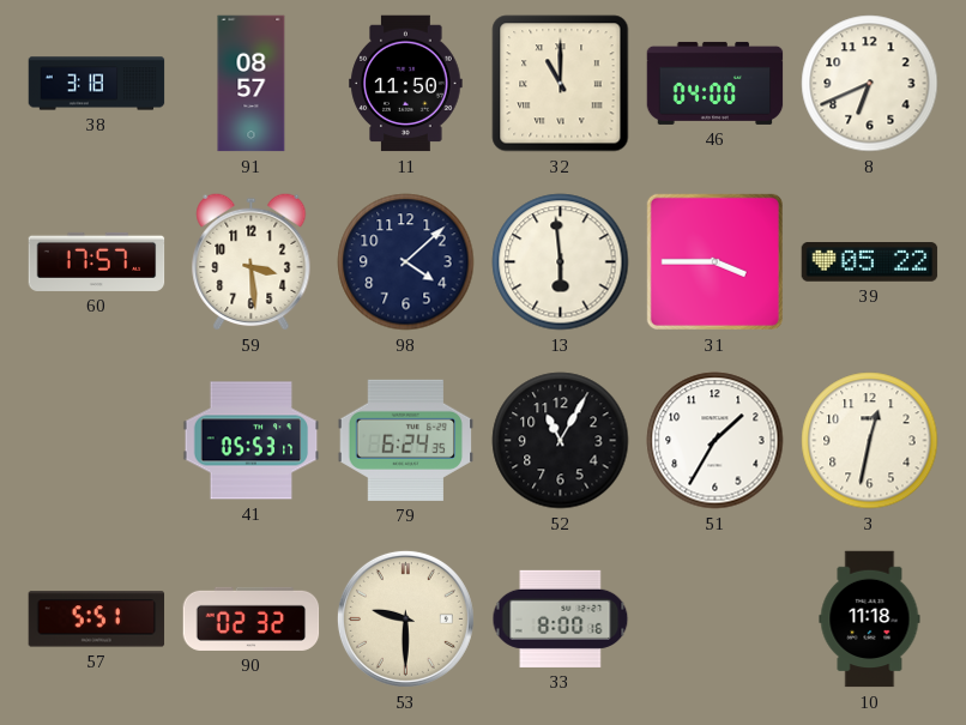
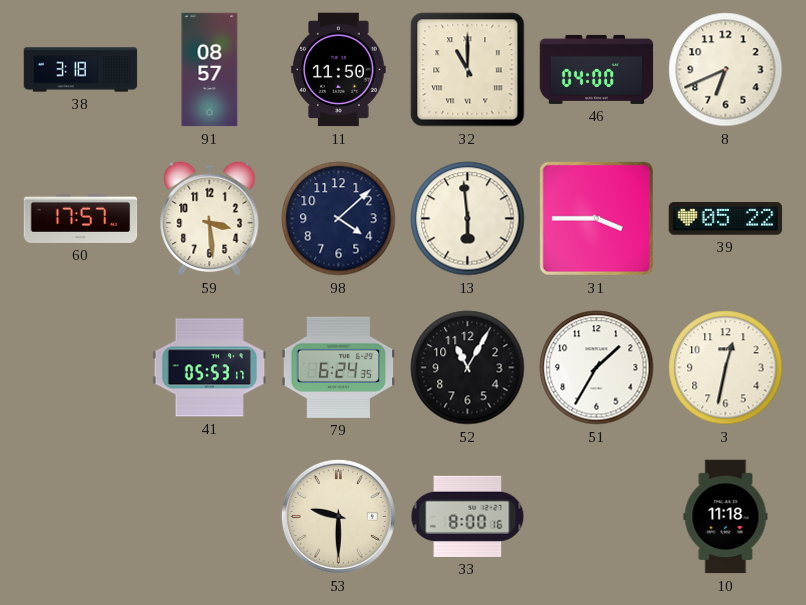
57: 5:51 -> none (97, 620)
90: 02:32 -> none (252, 618)
